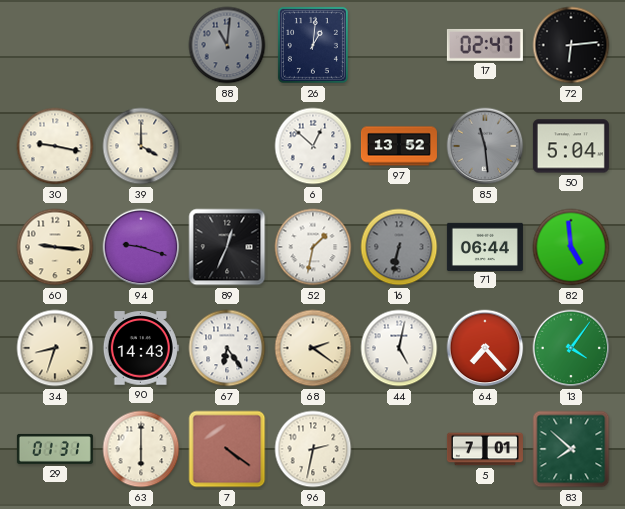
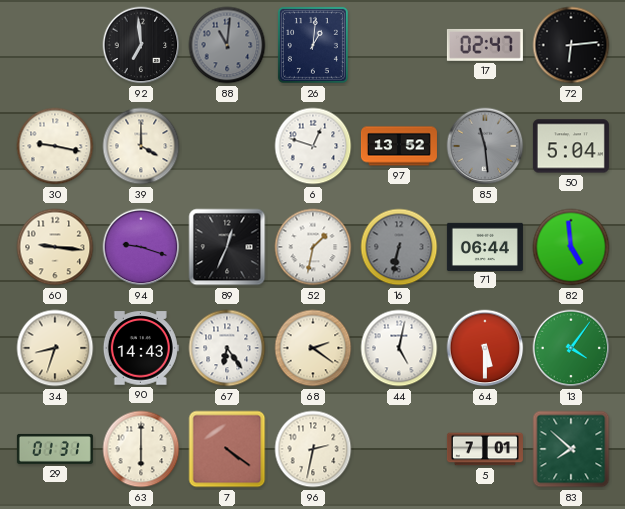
92: none -> 6:59 (141, 45)
6: 12:52 -> 12:48 (313, 146)
64: 7:23 -> 5:30 (485, 348)
